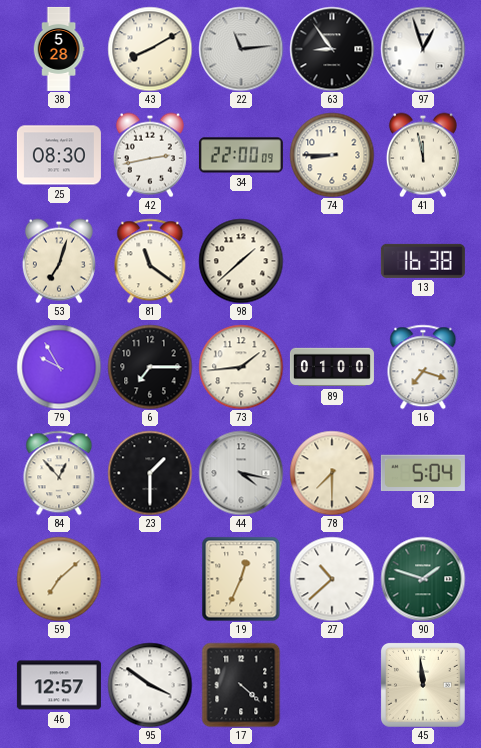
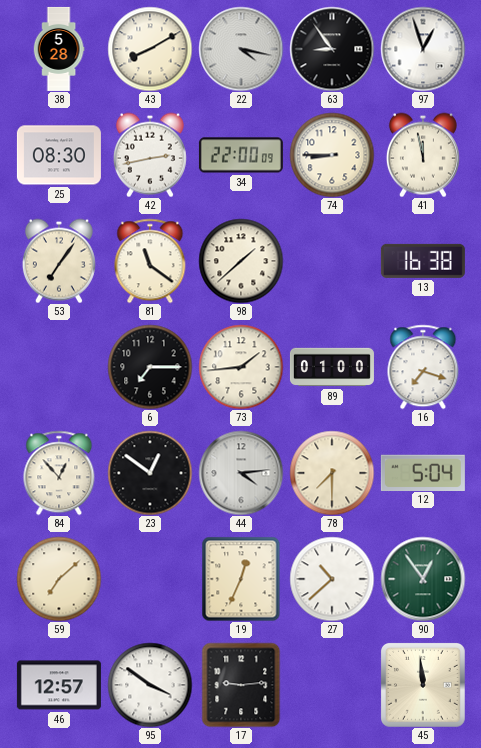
22: 11:14 -> 4:17 (241, 49)
53: 7:03 -> 7:06 (59, 261)
79: 9:55 -> none (59, 367)
23: 1:30 -> 12:51 (150, 473)
44: 4:17 -> 4:14 (241, 473)
90: 1:48 -> 12:54 (423, 579)
17: 4:22 -> 9:14 (241, 685)
